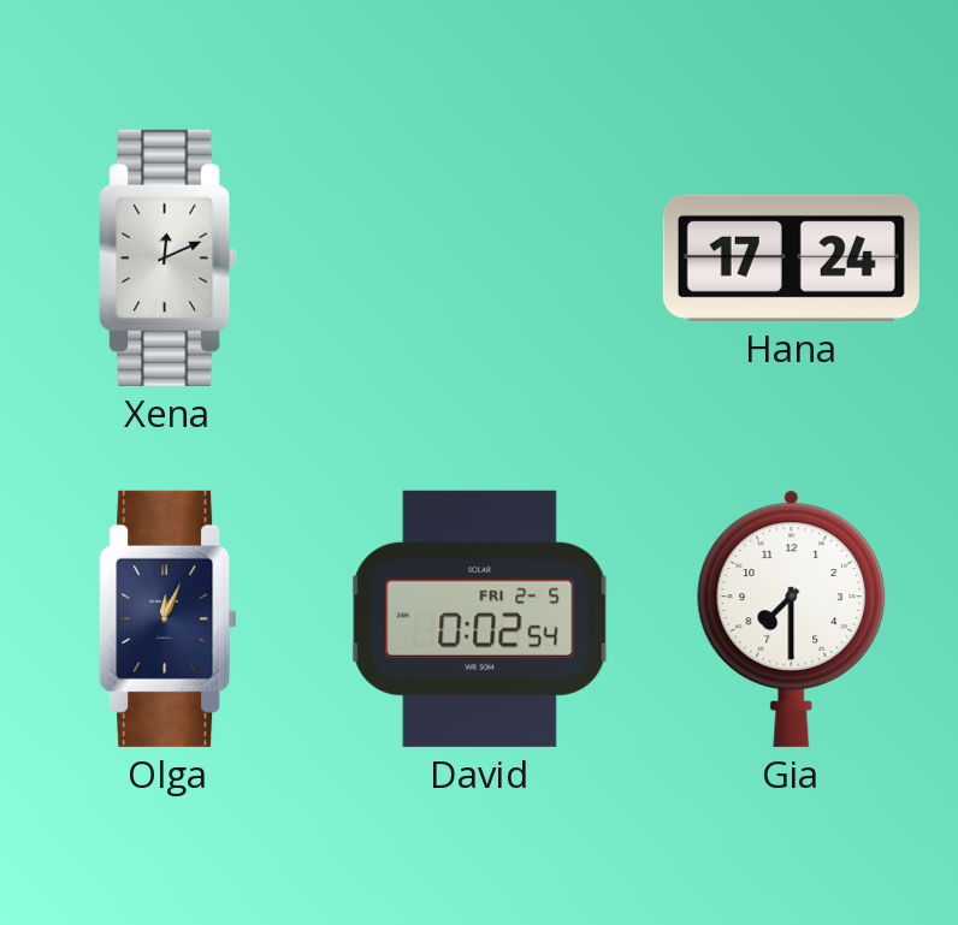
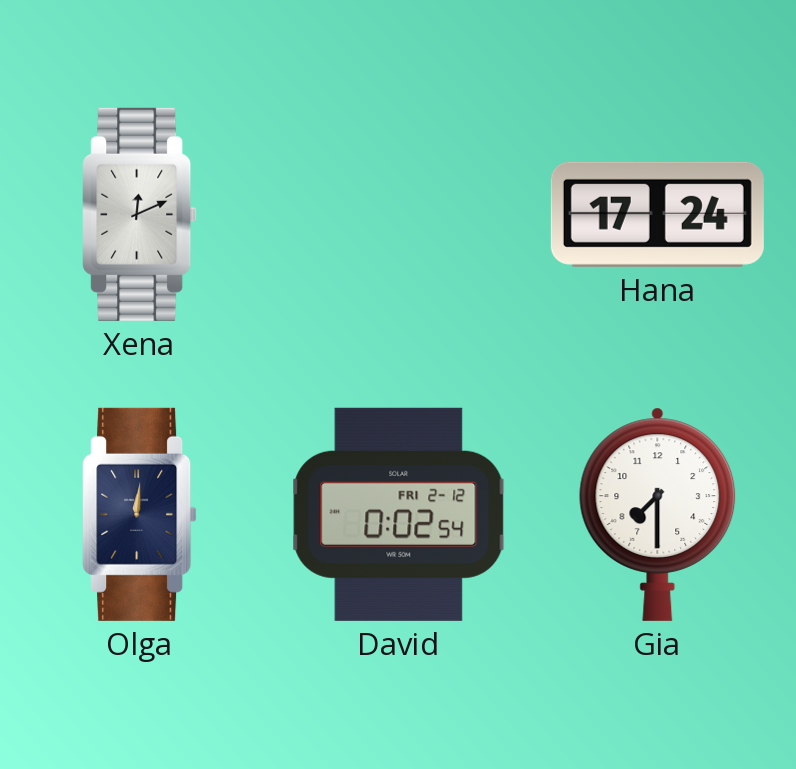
Olga: 12:04 -> 12:01 (140, 514)
David date: FRI 2-5 -> FRI 2-12 (399, 514)
